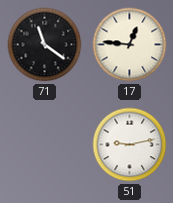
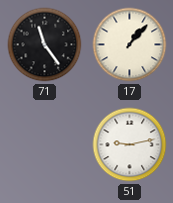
71: 11:21 -> 11:24 (45, 45)
17: 12:46 -> 1:07 (130, 45)
